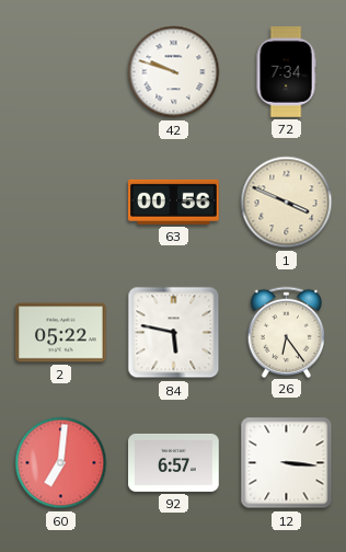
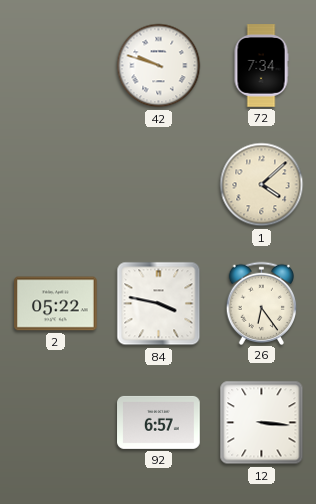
63: 00:56 -> none (174, 202)
1: 3:49 -> 4:08 (262, 185)
84: 5:47 -> 3:47 (159, 304)
60: 7:01 -> none (61, 463)
